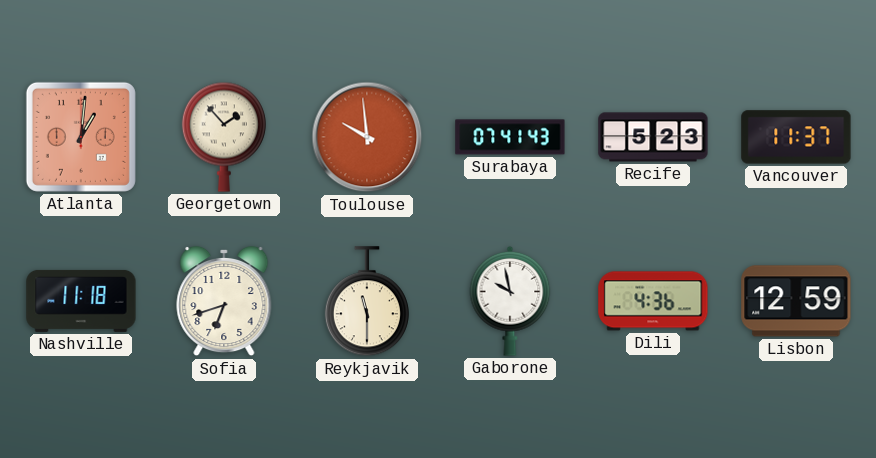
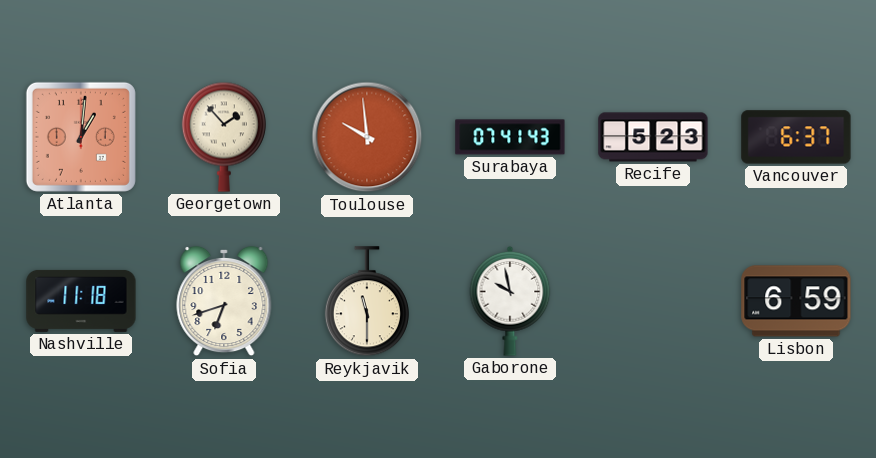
Vancouver: 11:37 -> 6:37 (796, 137)
Dili: 4:36 -> none (653, 301)
Lisbon: 12:59 -> 6:59 (796, 301)
